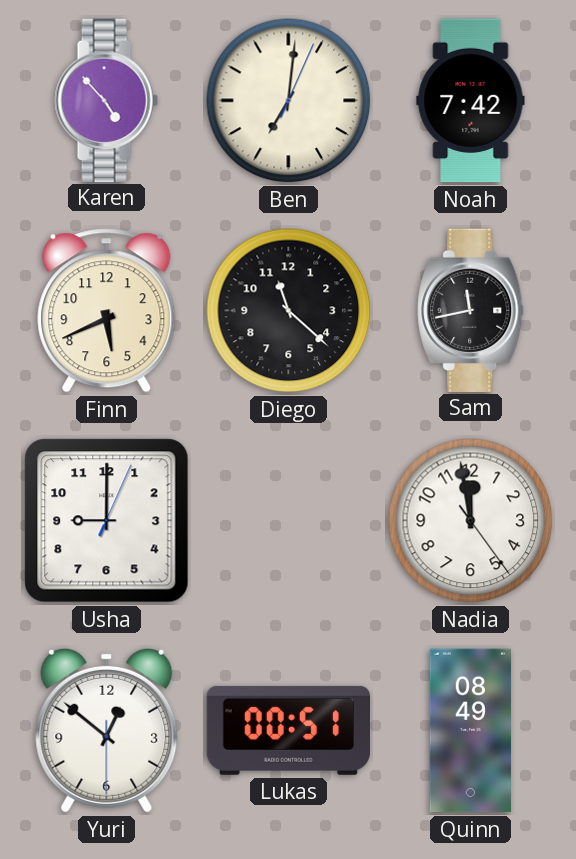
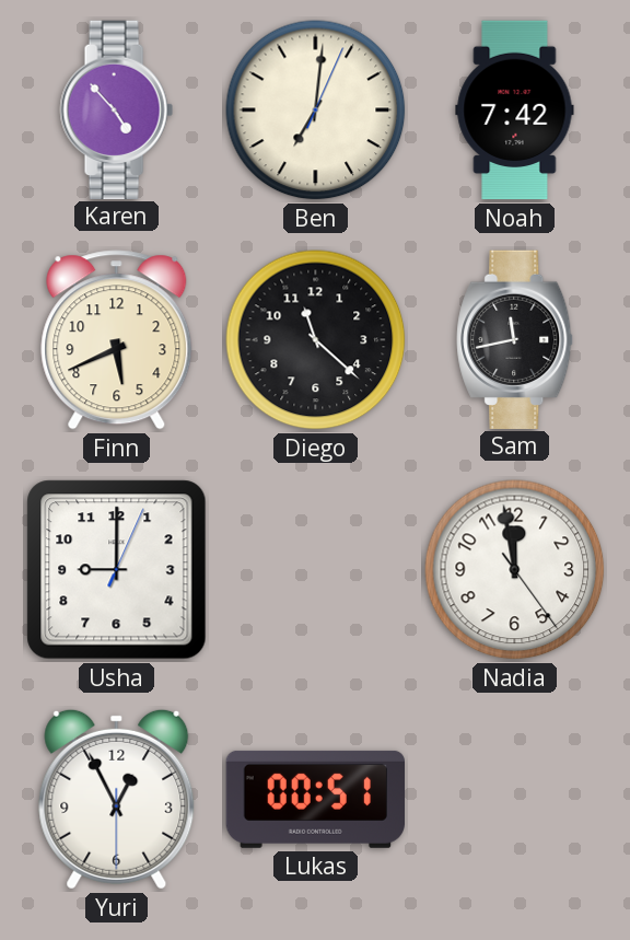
Yuri: 12:51 -> 12:55 (117, 799)
Quinn: 08:49 -> none (470, 731)
